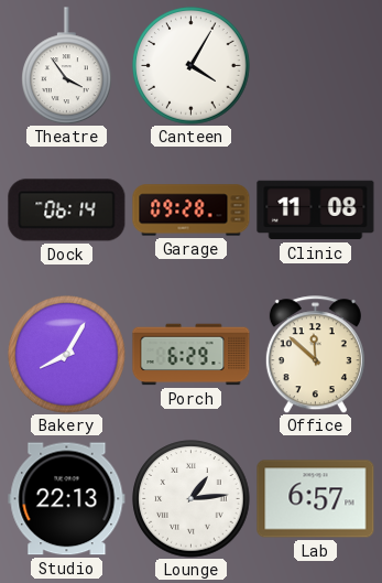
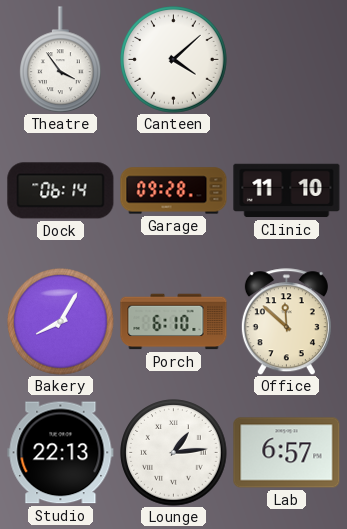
Canteen: 4:05 -> 4:08 (174, 60)
Clinic: 11:08 -> 11:10 (287, 191)
Porch: 6:29 -> 6:10 (174, 322)
